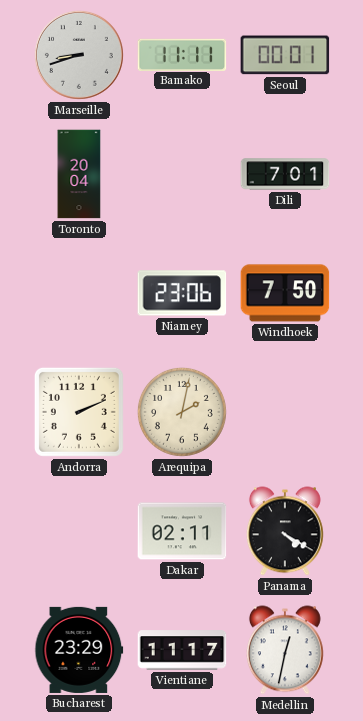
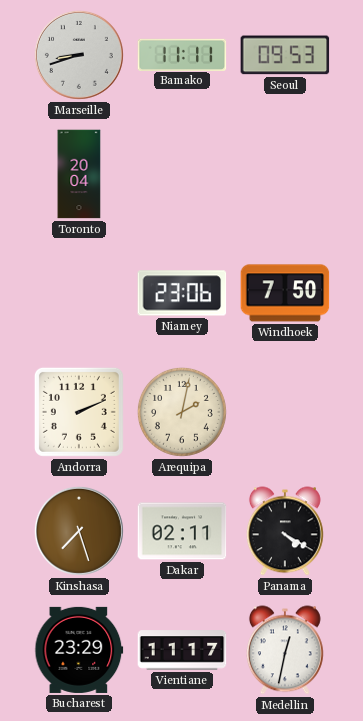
Seoul: 00:01 -> 09:53 (285, 55)
Dili: 7:01 -> none (285, 174)
Kinshasa: none -> 7:27 (79, 531)
